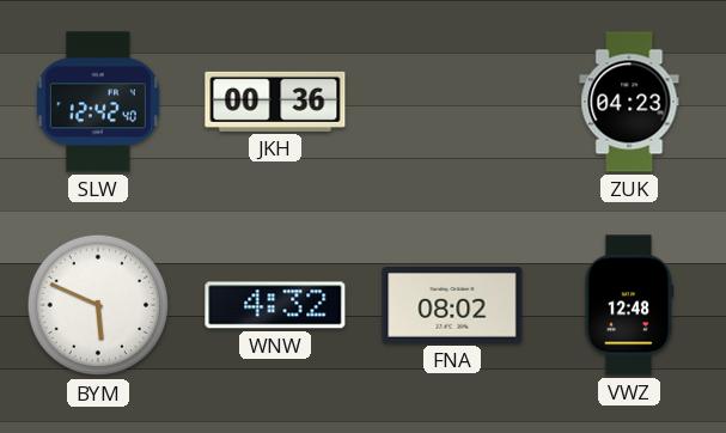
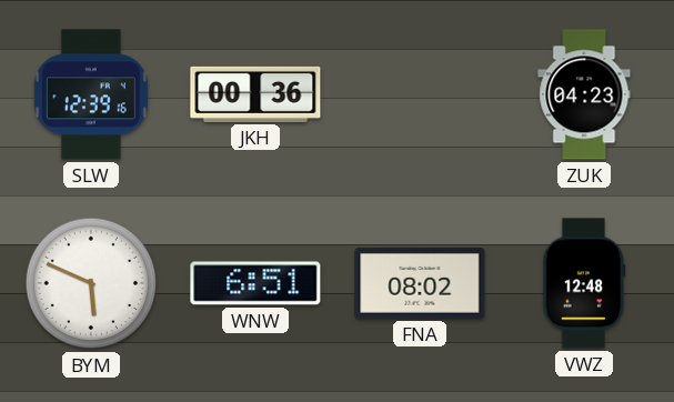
SLW: 12:42 -> 12:39 (91, 94)
WNW: 4:32 -> 6:51 (255, 283)
